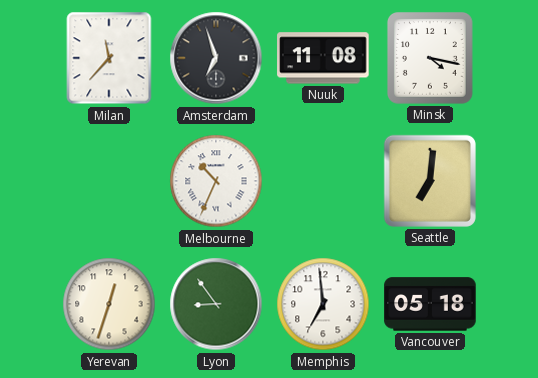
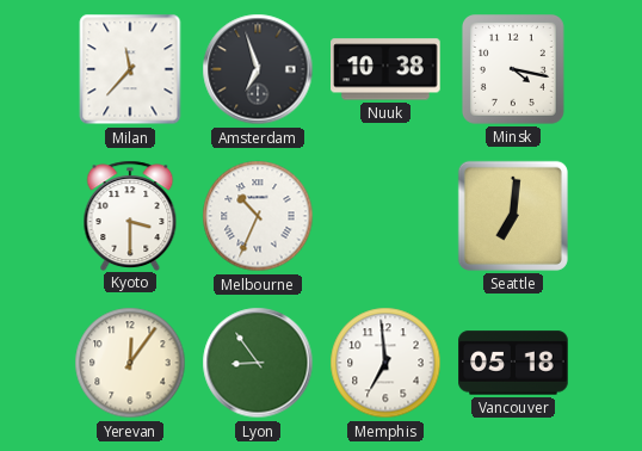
Nuuk: 11:08 -> 10:38 (385, 69)
Kyoto: none -> 3:30 (130, 215)
Yerevan: 12:33 -> 12:06 (130, 363)
